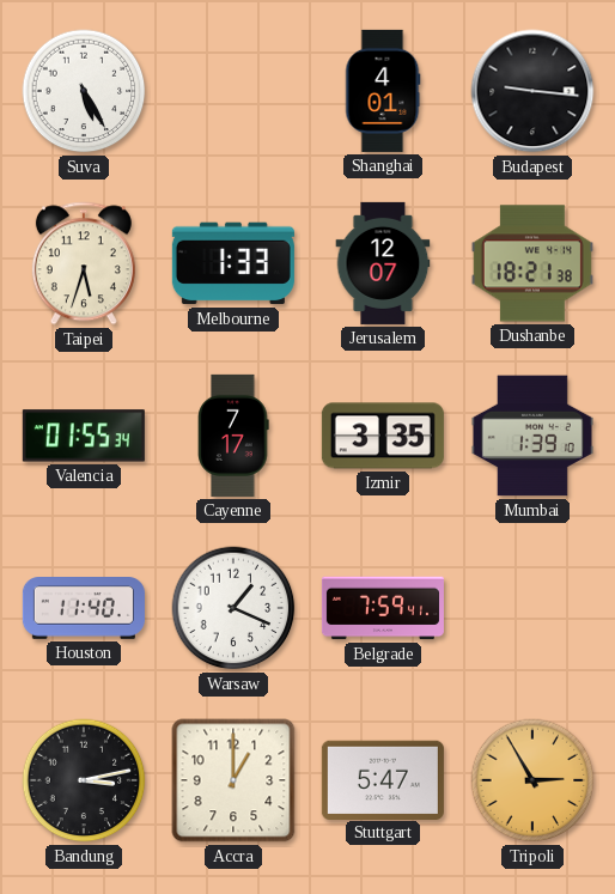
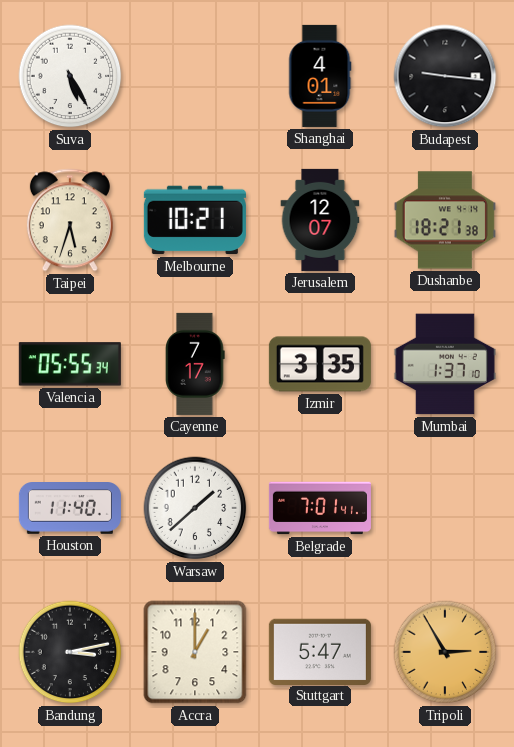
Melbourne: 1:33 -> 10:21 (195, 220)
Valencia: 01:55 -> 05:55 (70, 364)
Mumbai: 1:39 -> 1:37 (445, 364)
Warsaw: 1:19 -> 1:38 (195, 508)
Belgrade: 7:59 -> 7:01 (320, 508)
